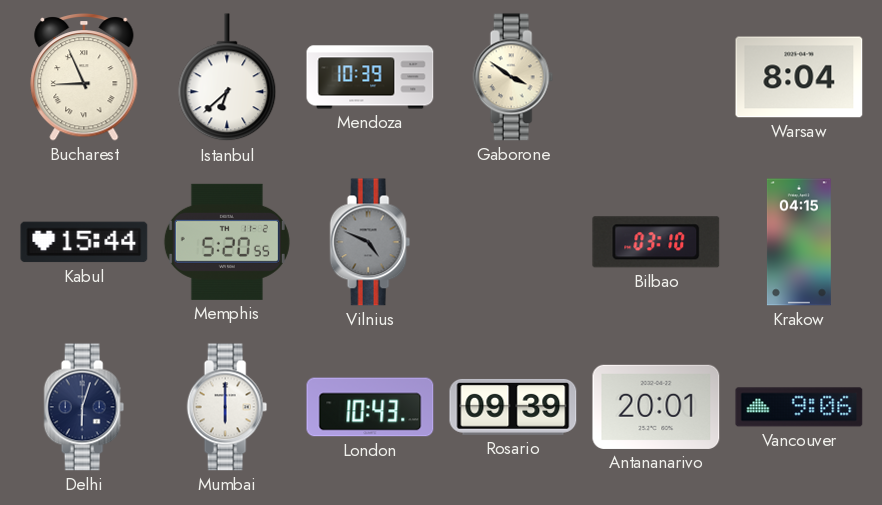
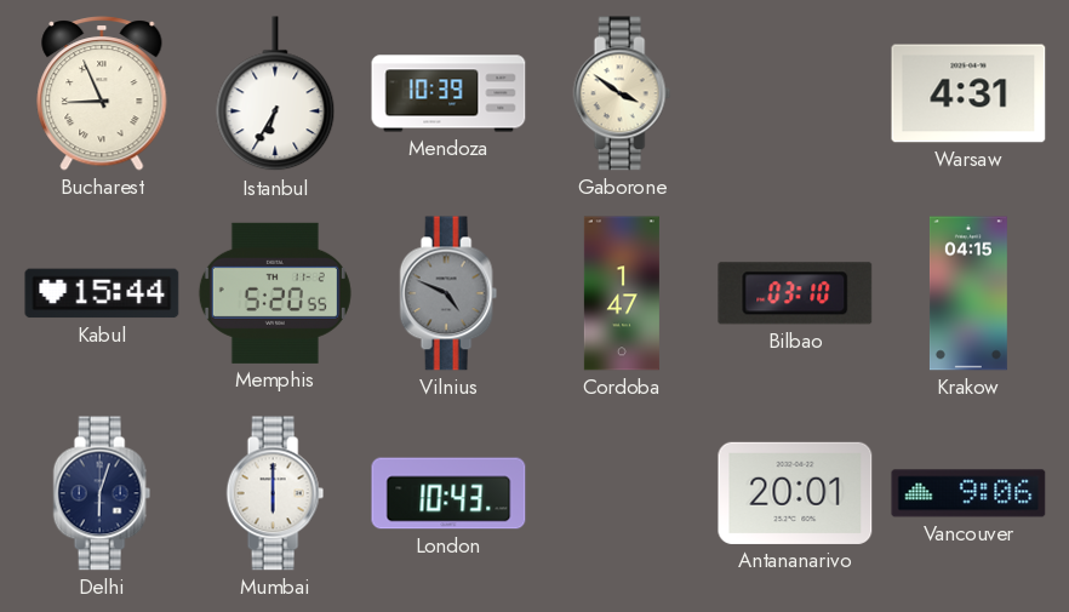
Istanbul: 6:38 -> 6:35 (275, 95)
Warsaw: 8:04 -> 4:31 (968, 93)
Cordoba: none -> 1:47 (622, 293)
Rosario: 09:39 -> none (513, 407)
